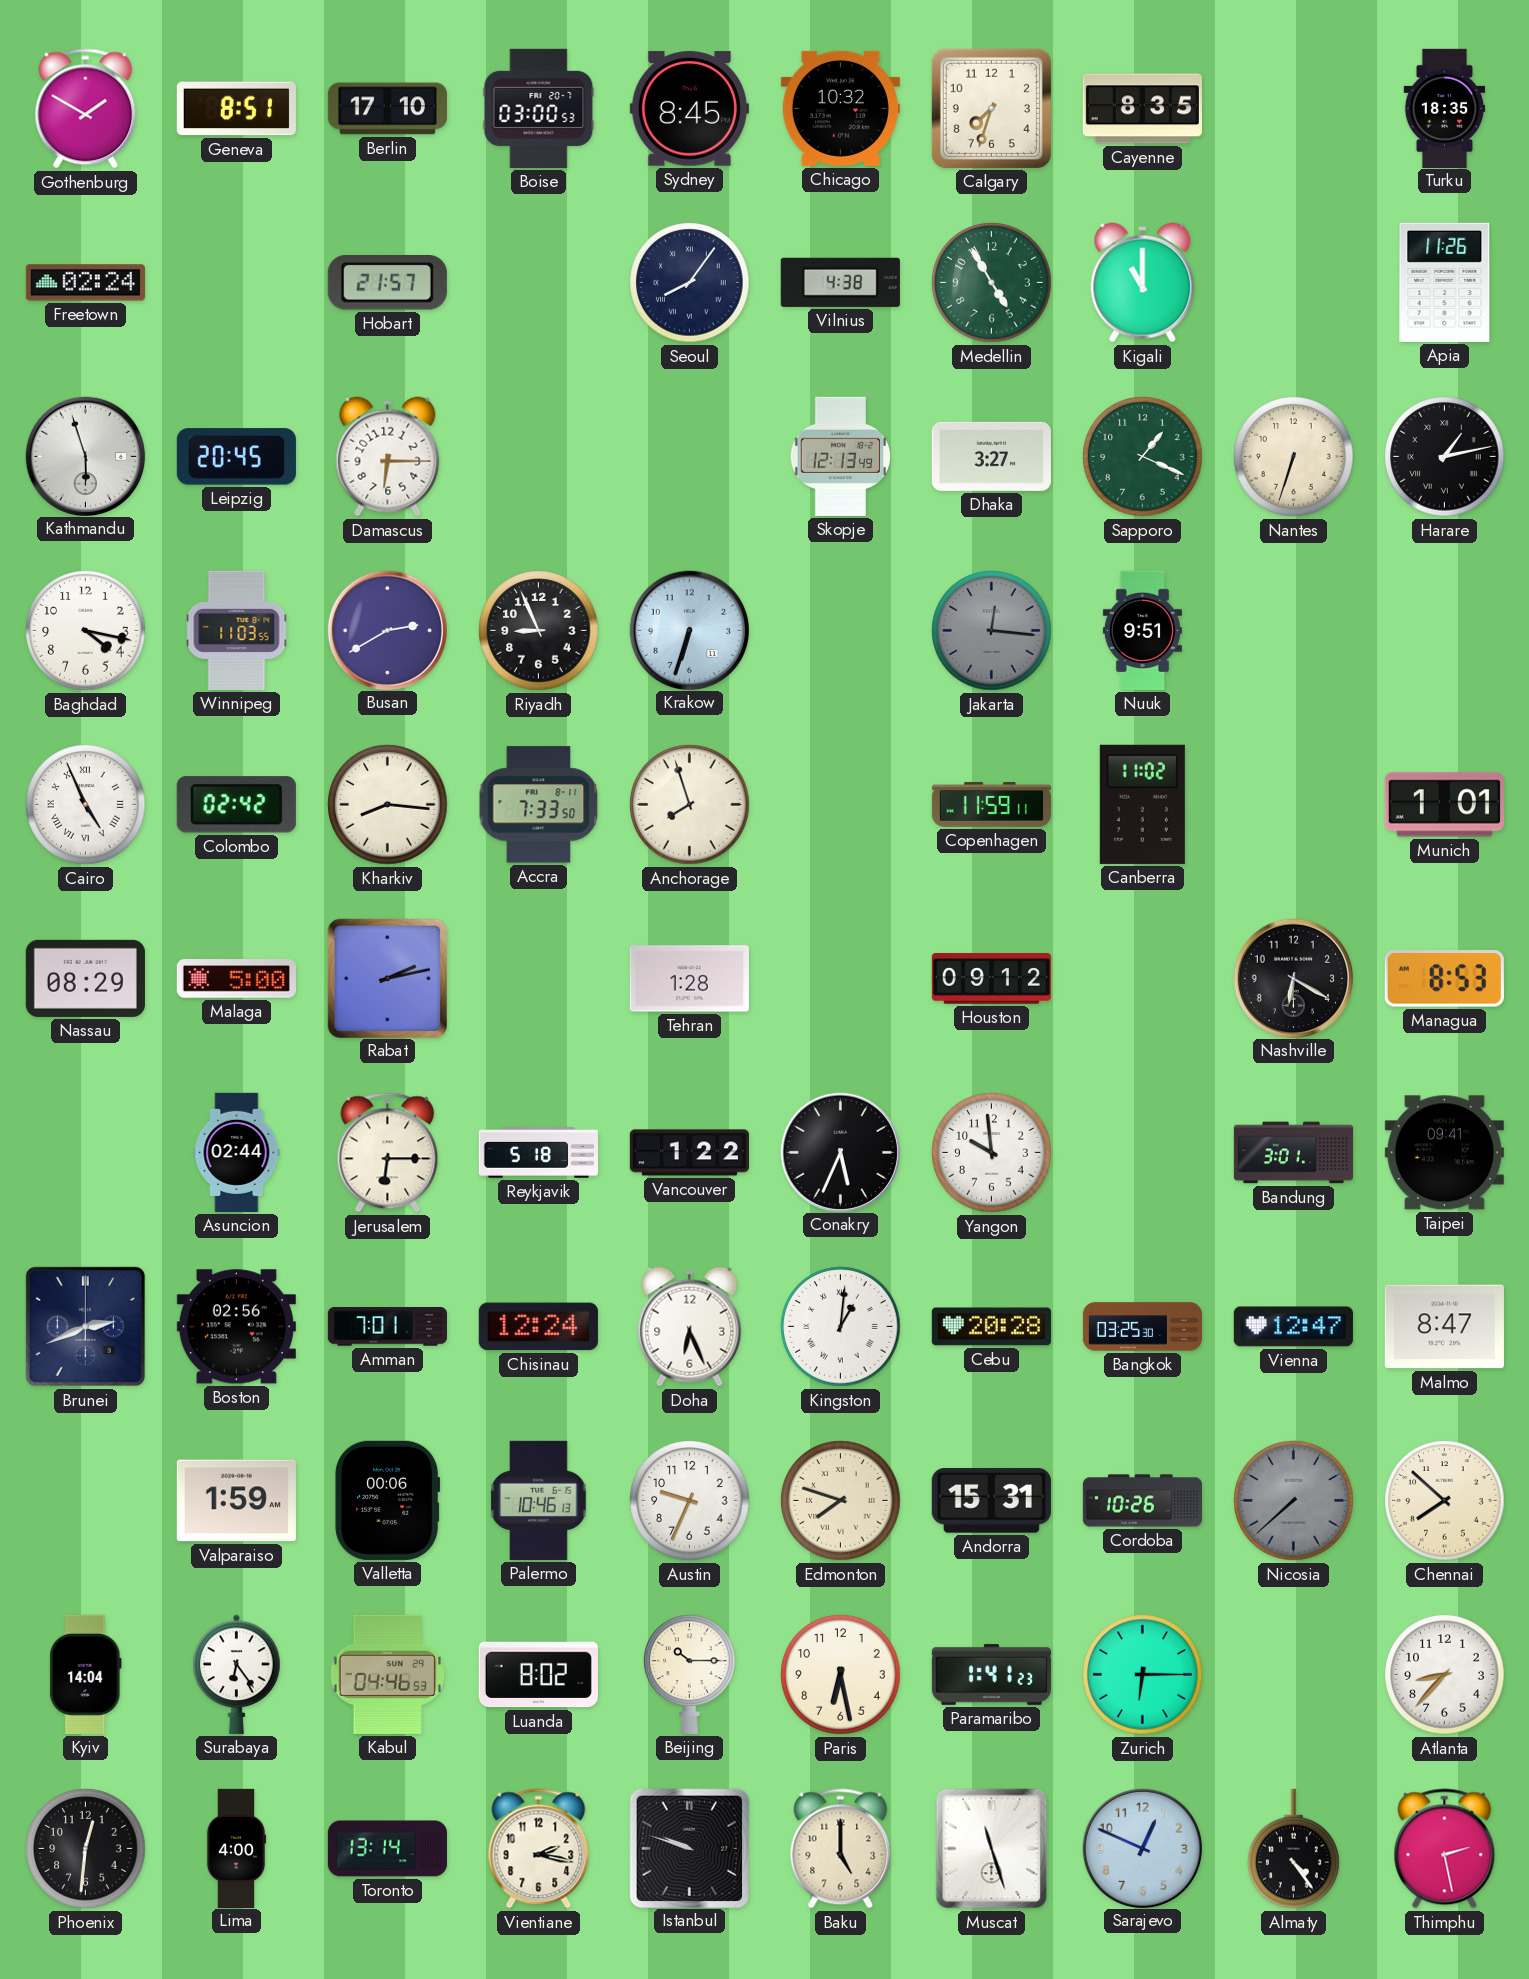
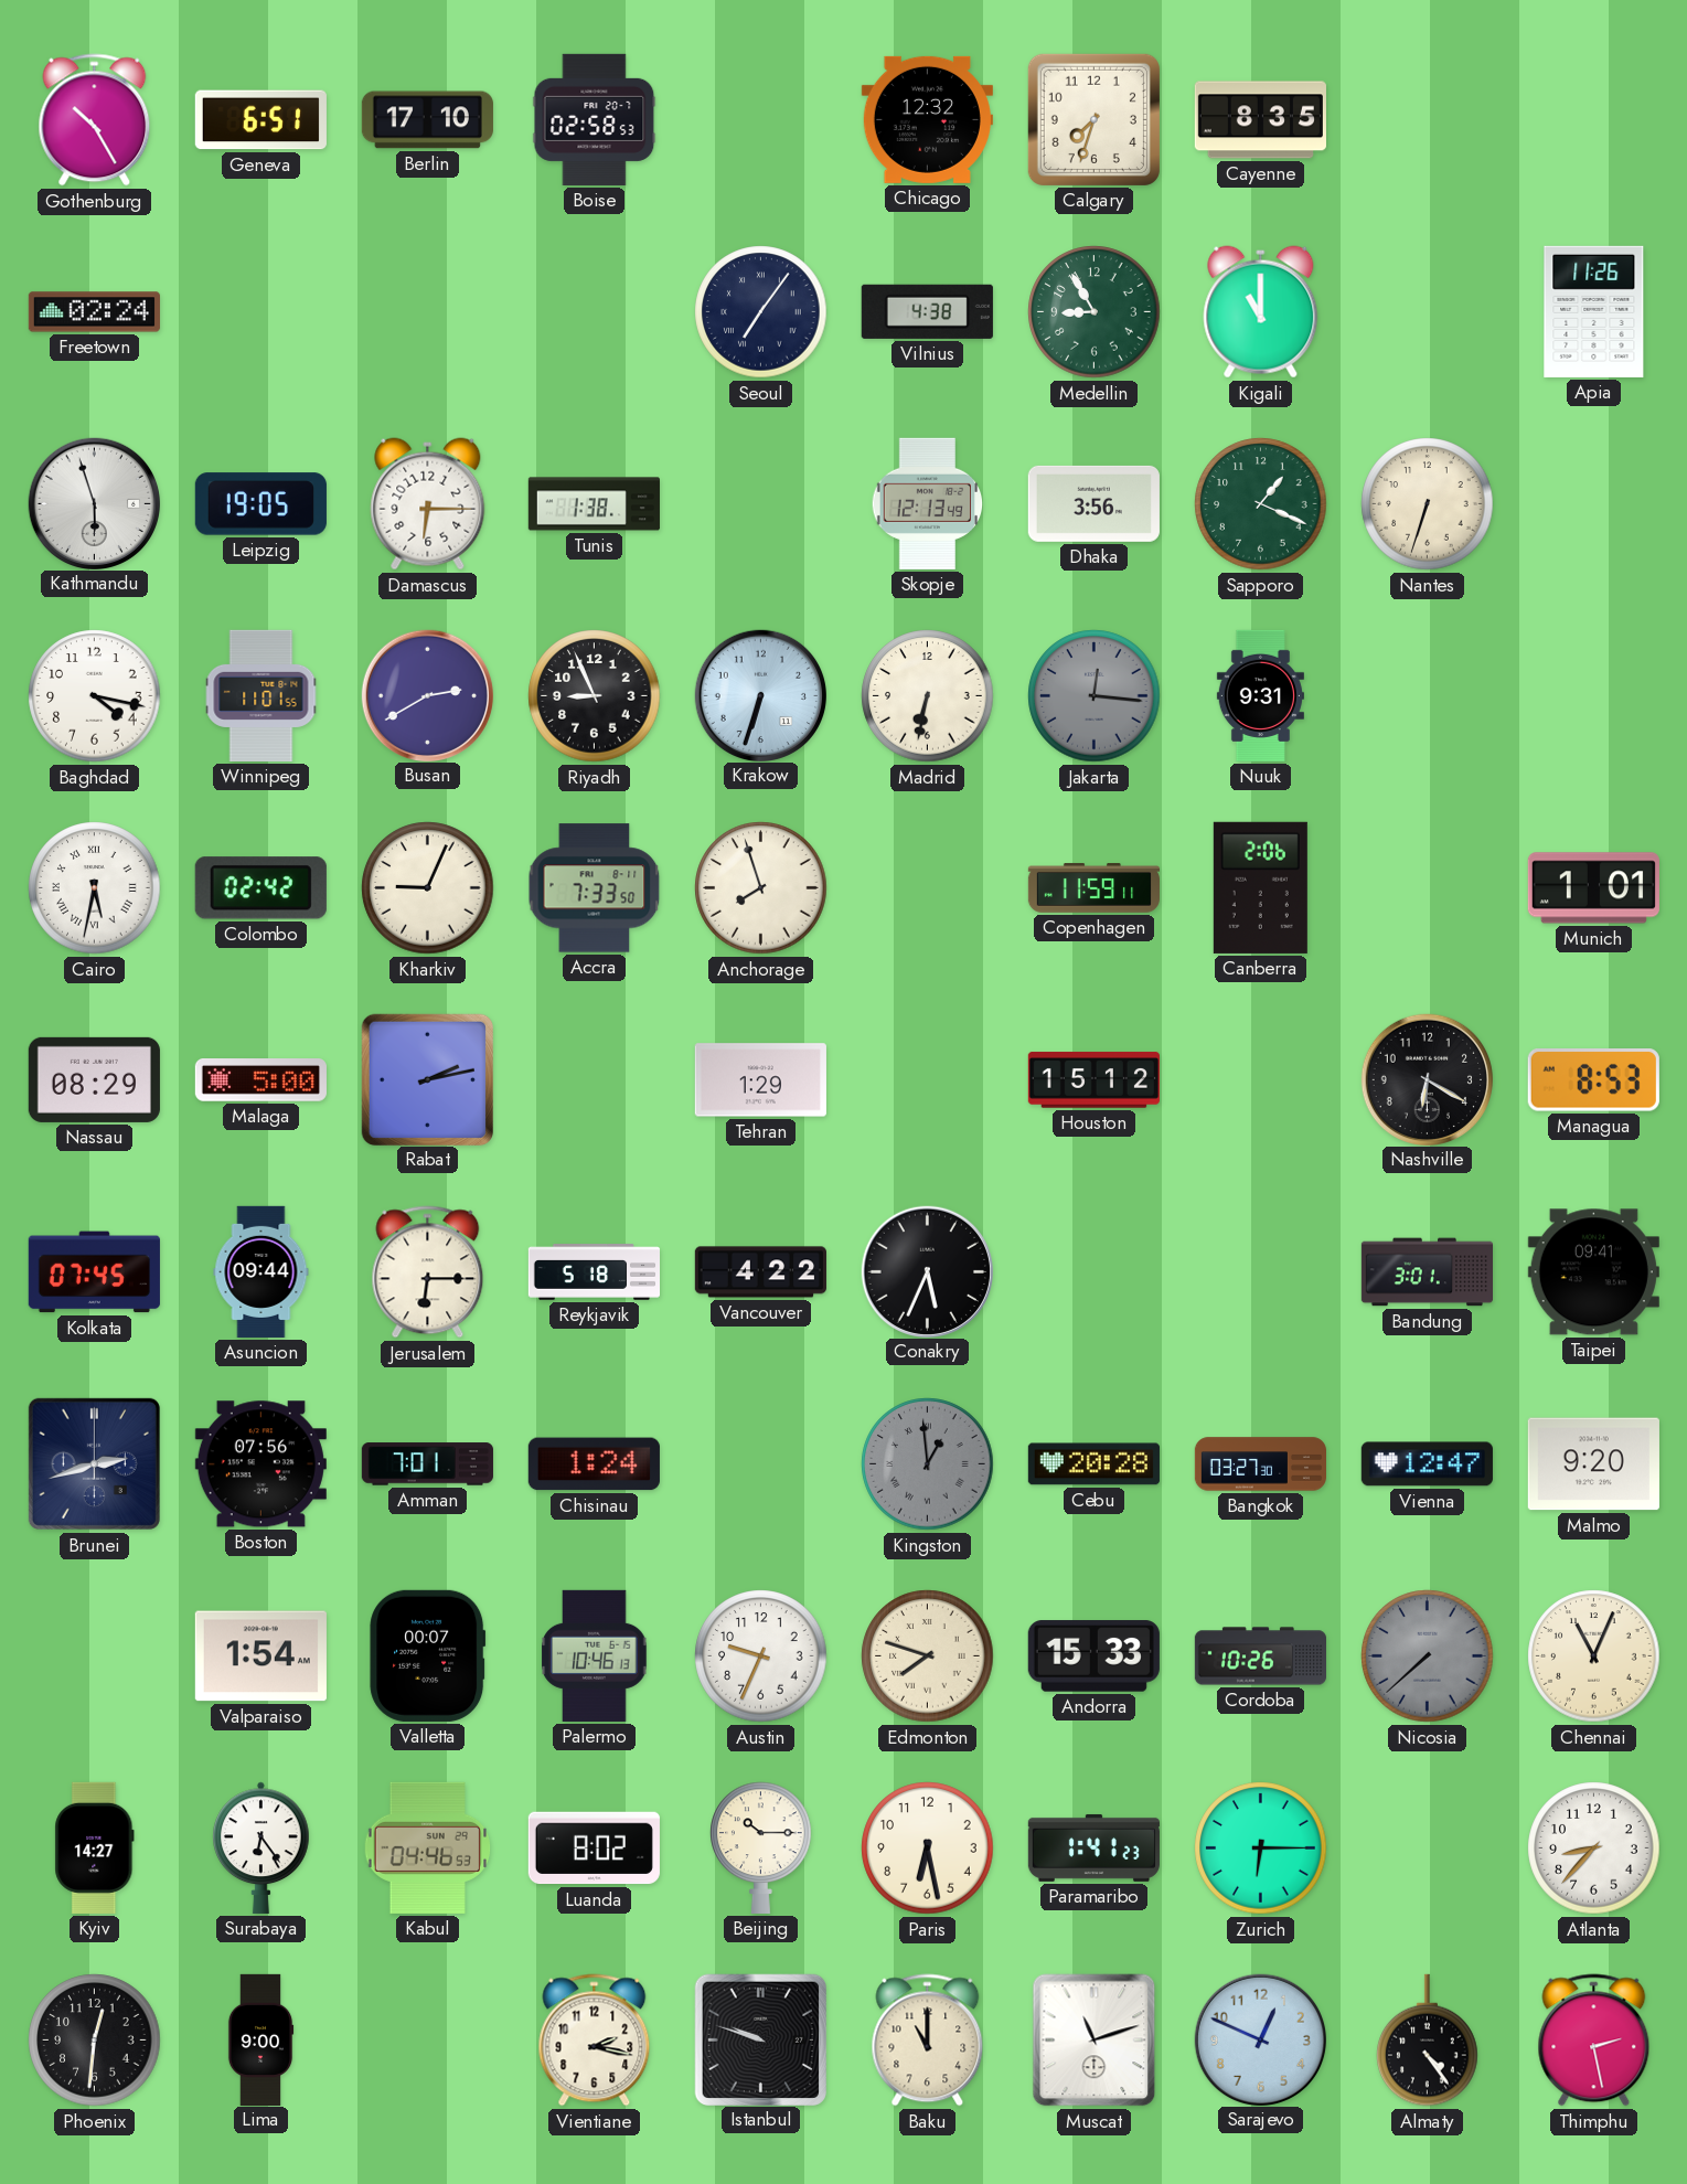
Gothenburg: 1:50 -> 10:25 (95, 120)
Geneva: 8:51 -> 6:51 (260, 120)
Boise: 03:00 -> 02:58 (595, 119)
Sydney: 8:45 -> none (689, 109)
Chicago: 10:32 -> 12:32 (927, 119)
Turku: 18:35 -> none (1445, 108)
Hobart: 21:57 -> none (387, 283)
Seoul: 8:06 -> 7:06 (761, 312)
Medellin: 4:55 -> 8:55 (1095, 312)
Leipzig: 20:45 -> 19:05 (260, 504)
Tunis: none -> 1:38 (594, 504)
Dhaka: 3:27 -> 3:56 (1093, 503)
Harare: 1:13 -> none (1445, 457)
Winnipeg: 11:03 -> 11:01 (261, 695)
Madrid: none -> 6:32 (928, 696)
Nuuk: 9:51 -> 9:31 (1260, 695)
Cairo: 4:56 -> 5:32 (95, 888)
Kharkiv: 8:16 -> 9:04 (428, 888)
Canberra: 11:02 -> 2:06 (1260, 887)
Tehran: 1:28 -> 1:29 (760, 1080)
Houston: 09:12 -> 15:12 (1093, 1080)
Kolkata: none -> 07:45 (94, 1272)
Asuncion: 02:44 -> 09:44 (261, 1271)
Vancouver: 1:22 -> 4:22 (760, 1272)
Yangon: 9:59 -> none (992, 1153)
Brunei: 2:41 -> 2:42 (94, 1463)
Boston: 02:56 -> 07:56 (260, 1464)
Chisinau: 12:24 -> 1:24 (594, 1464)
Doha: 6:26 -> none (690, 1327)
Kingston: 1:01 -> 12:59 (928, 1464)
Kingston dial: white -> grey (928, 1464)
Bangkok: 03:25 -> 03:27 (1260, 1464)
Malmo: 8:47 -> 9:20 (1593, 1464)
Valparaiso: 1:59 -> 1:54 (260, 1656)
Valletta: 00:06 -> 00:07 (428, 1655)
Andorra: 15:31 -> 15:33 (1093, 1656)
Chennai: 7:52 -> 11:04 (1594, 1656)
Kyiv: 14:04 -> 14:27 (95, 1847)
Lima: 4:00 -> 9:00 (260, 2039)
Toronto: 13:14 -> none (387, 1849)
Baku: 5:00 -> 11:00 (928, 2041)
Muscat: 11:27 -> 11:12 (1095, 2041)
